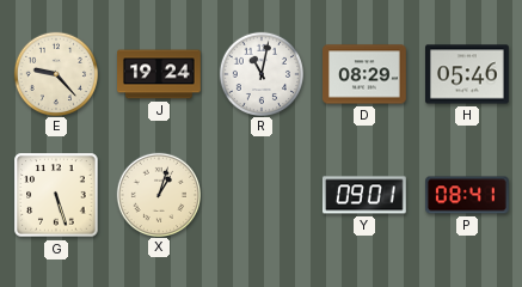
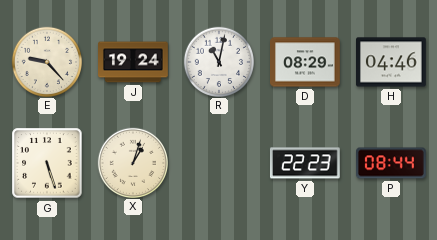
H: 05:46 -> 04:46 (392, 62)
Y: 09:01 -> 22:23 (305, 163)
P: 08:41 -> 08:44 (392, 163)
